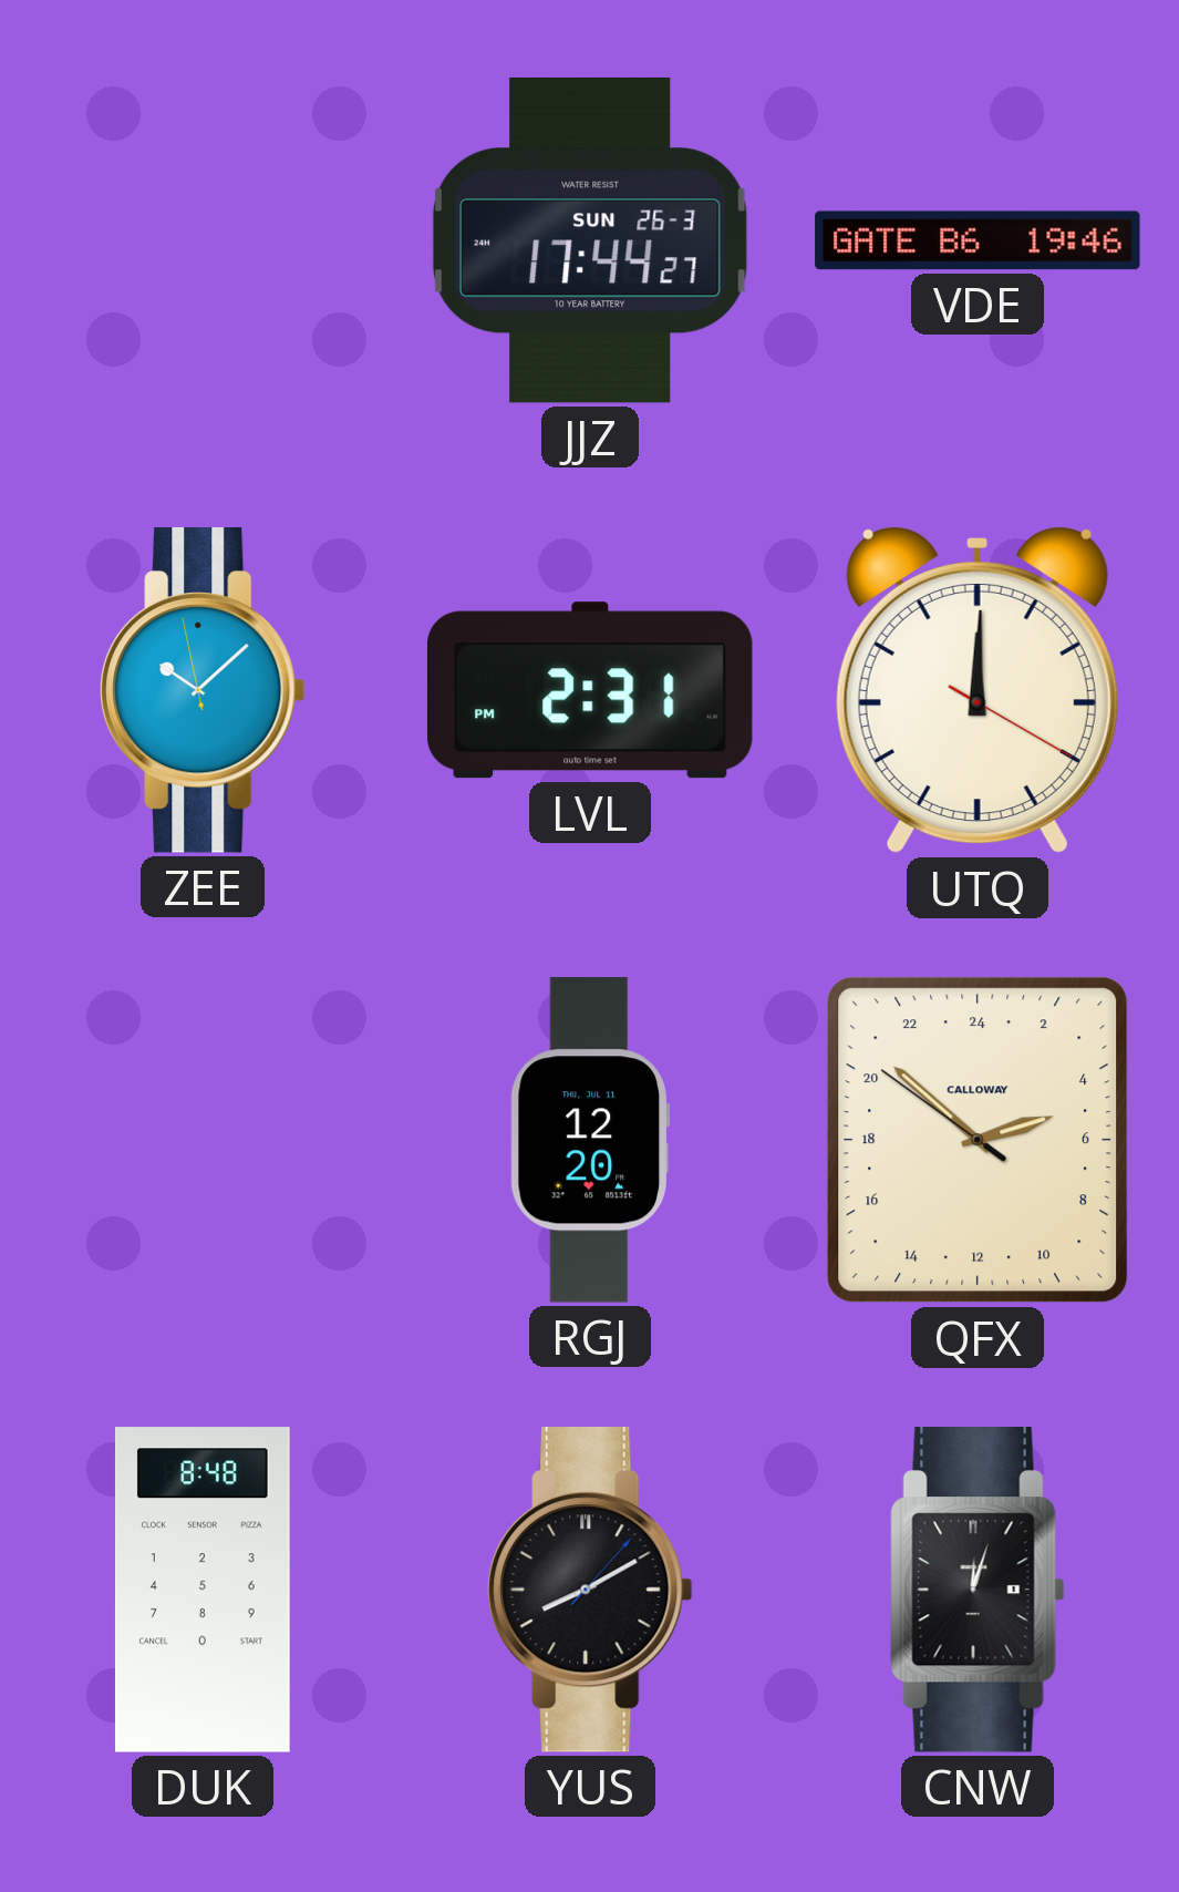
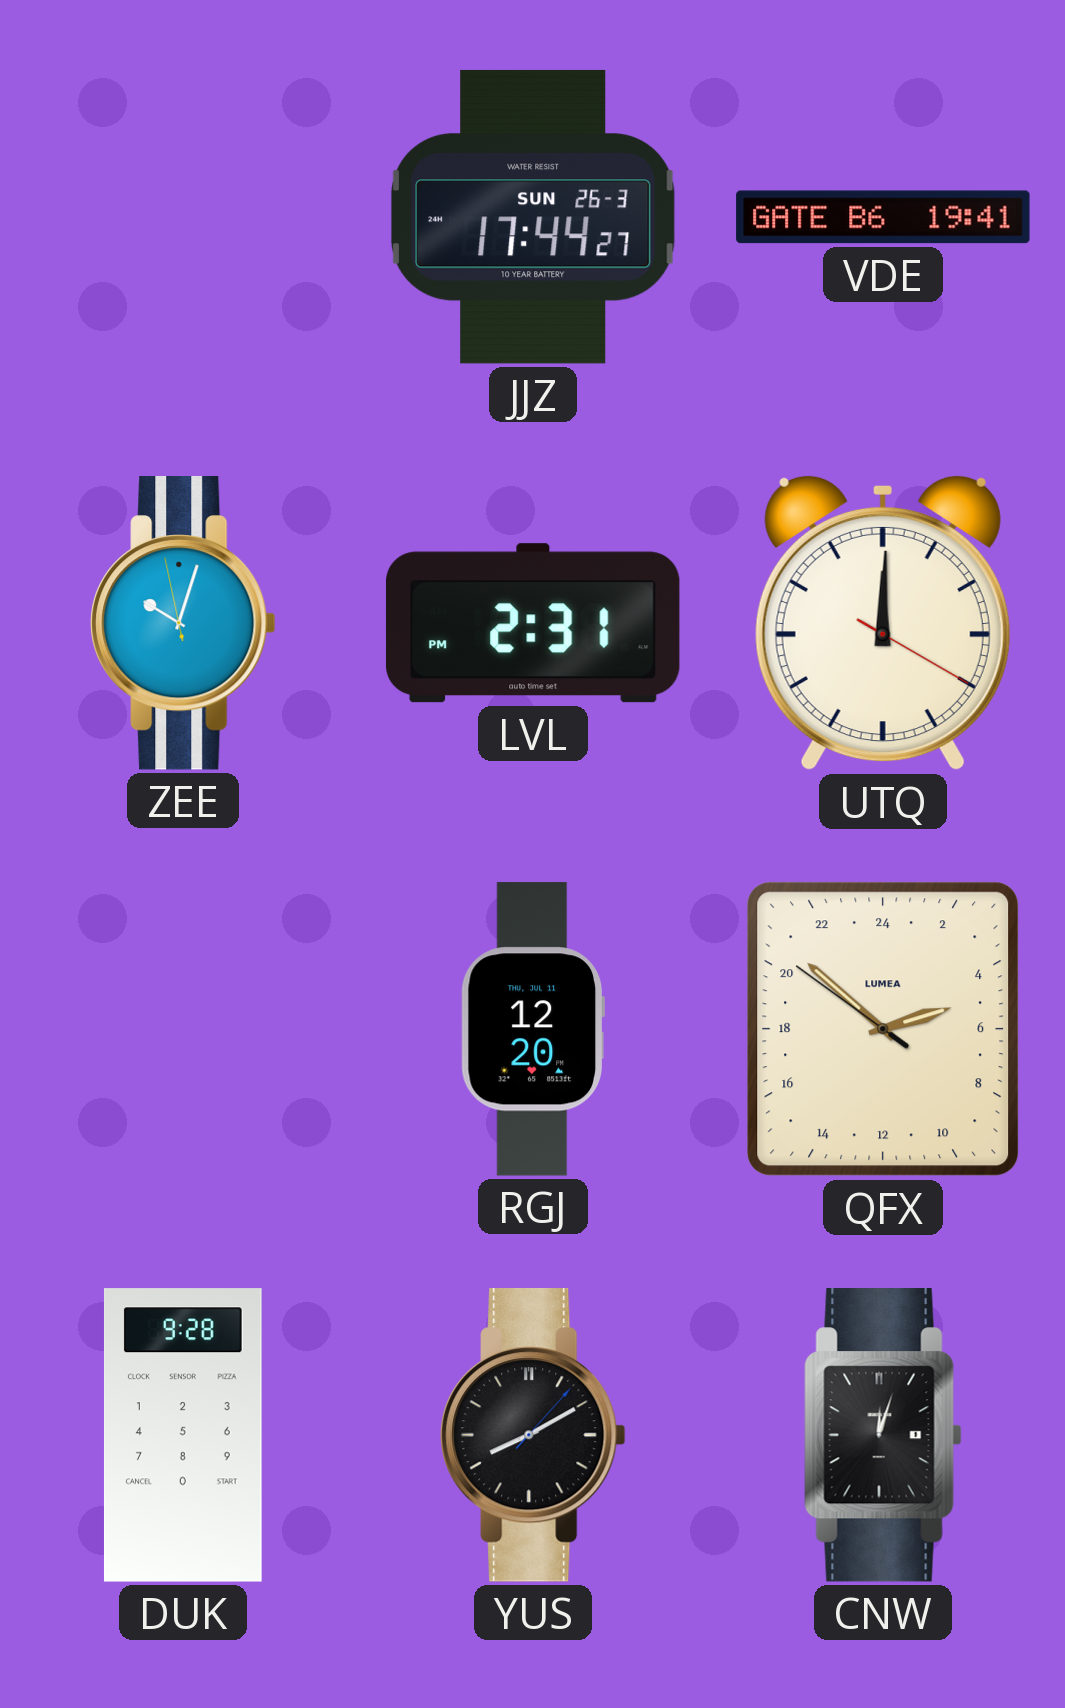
VDE: 19:46 -> 19:41 (883, 217)
ZEE: 10:07 -> 10:02 (183, 624)
QFX brand: CALLOWAY -> LUMEA (883, 1029)
DUK: 8:48 -> 9:28 (183, 1435)
